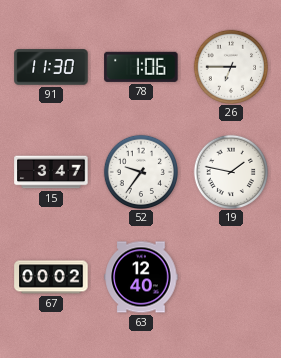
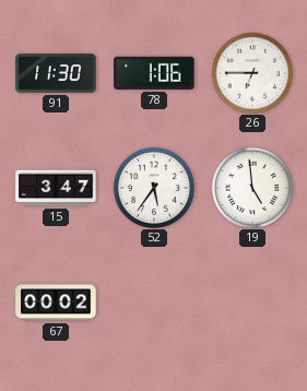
52: 9:36 -> 5:36 (153, 187)
19: 1:47 -> 4:59 (251, 187)
63: 12:40 -> none (141, 277)
